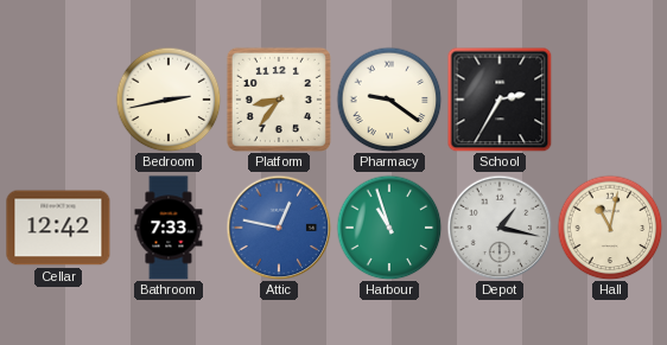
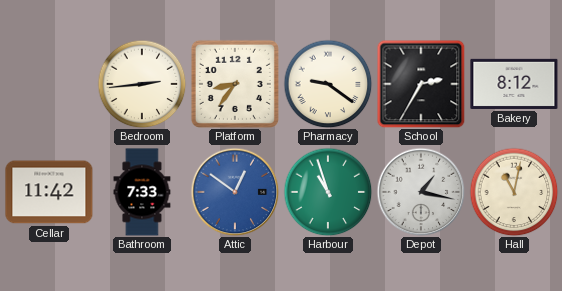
Bedroom: 2:43 -> 2:44 (142, 84)
Bakery: none -> 8:12 (514, 84)
Cellar: 12:42 -> 11:42 (49, 192)
Attic: 12:47 -> 12:51 (235, 192)
